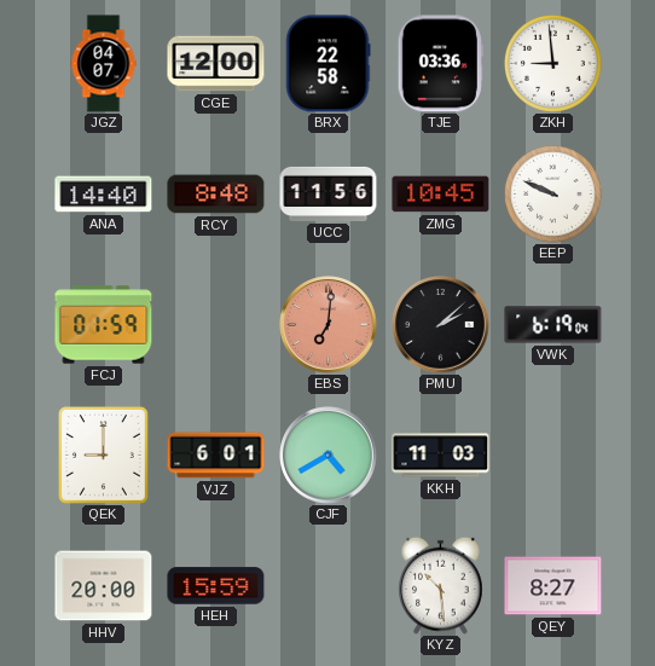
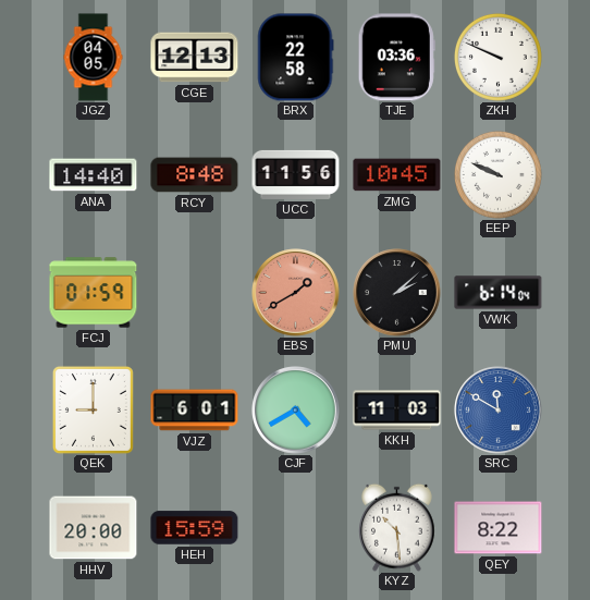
JGZ: 04:07 -> 04:05 (94, 58)
CGE: 12:00 -> 12:13 (195, 58)
ZKH: 8:59 -> 9:49 (497, 57)
EBS: 7:01 -> 1:40 (296, 293)
VWK: 6:19 -> 6:14 (499, 293)
SRC: none -> 11:50 (499, 411)
QEY: 8:27 -> 8:22 (499, 528)
